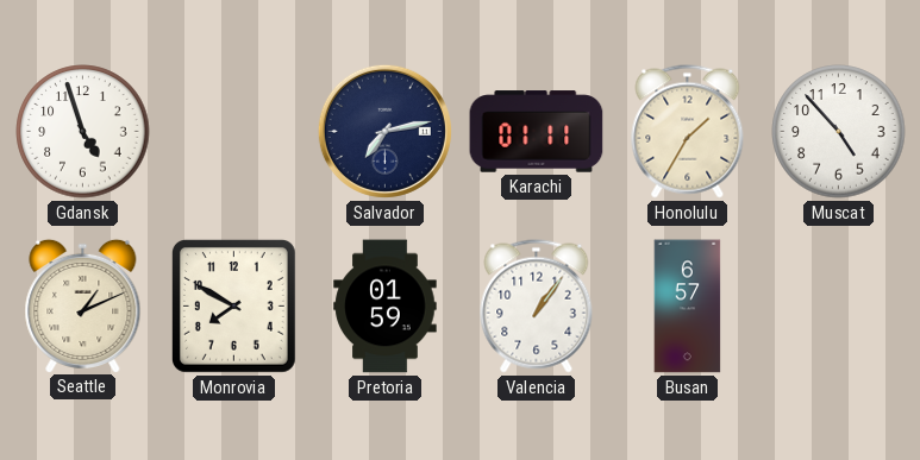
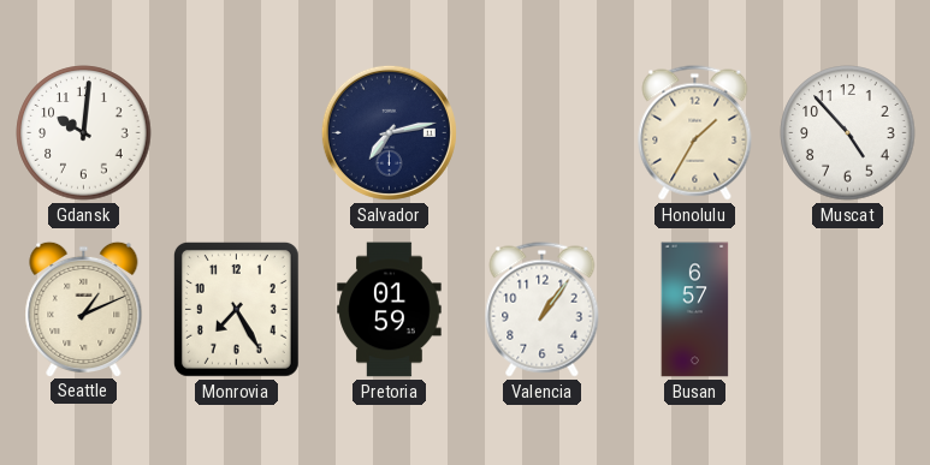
Gdansk: 4:57 -> 10:01 (84, 133)
Karachi: 01:11 -> none (537, 132)
Monrovia: 7:50 -> 7:25 (236, 309)
